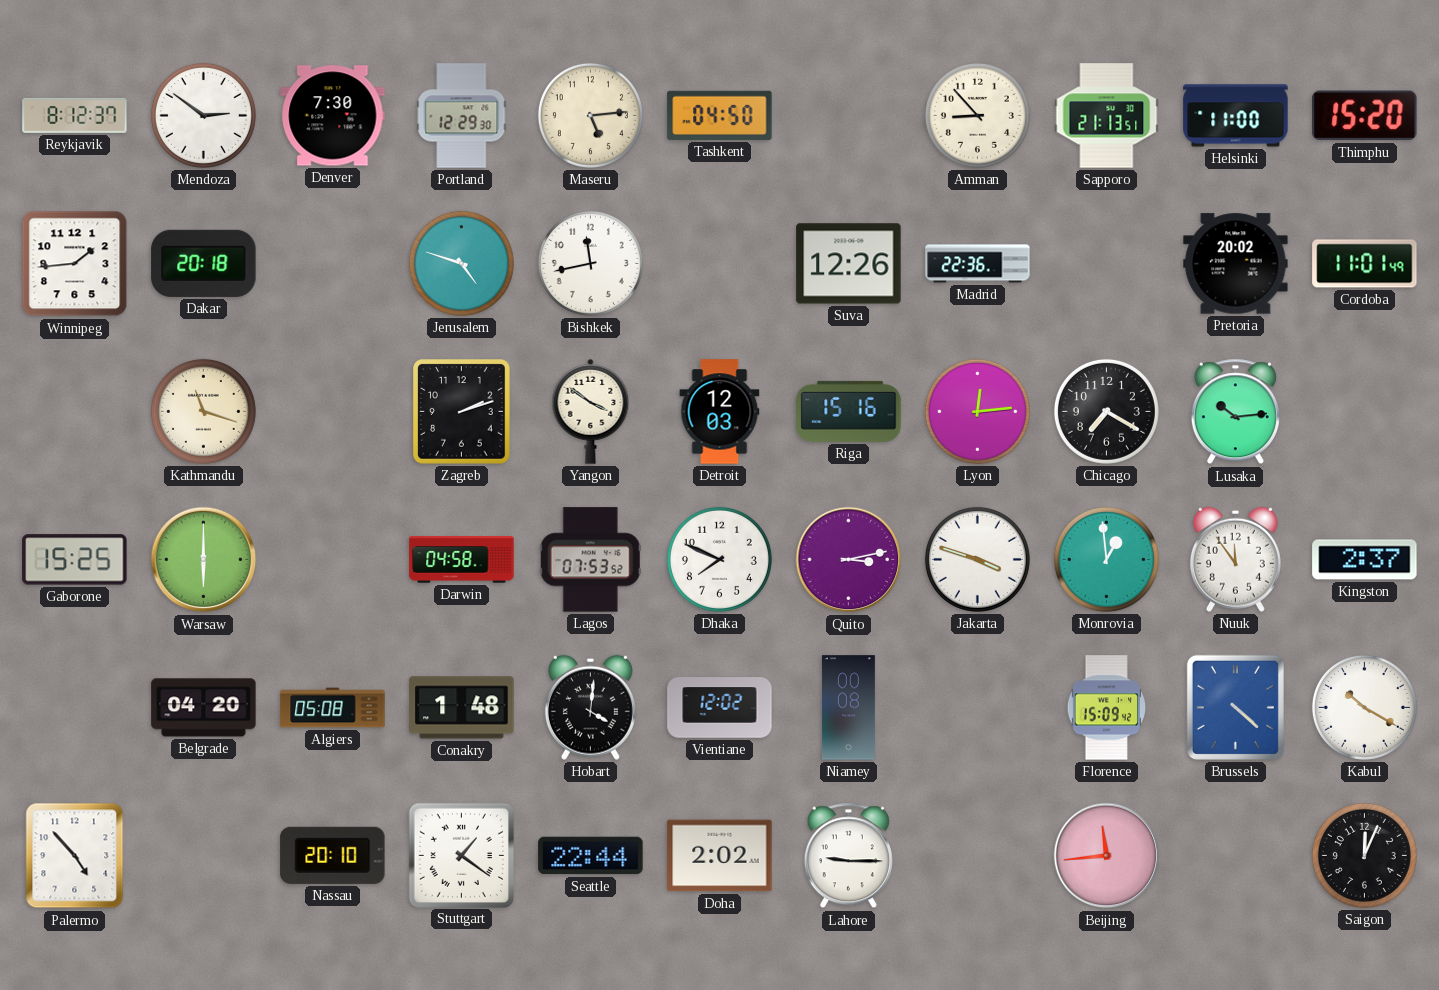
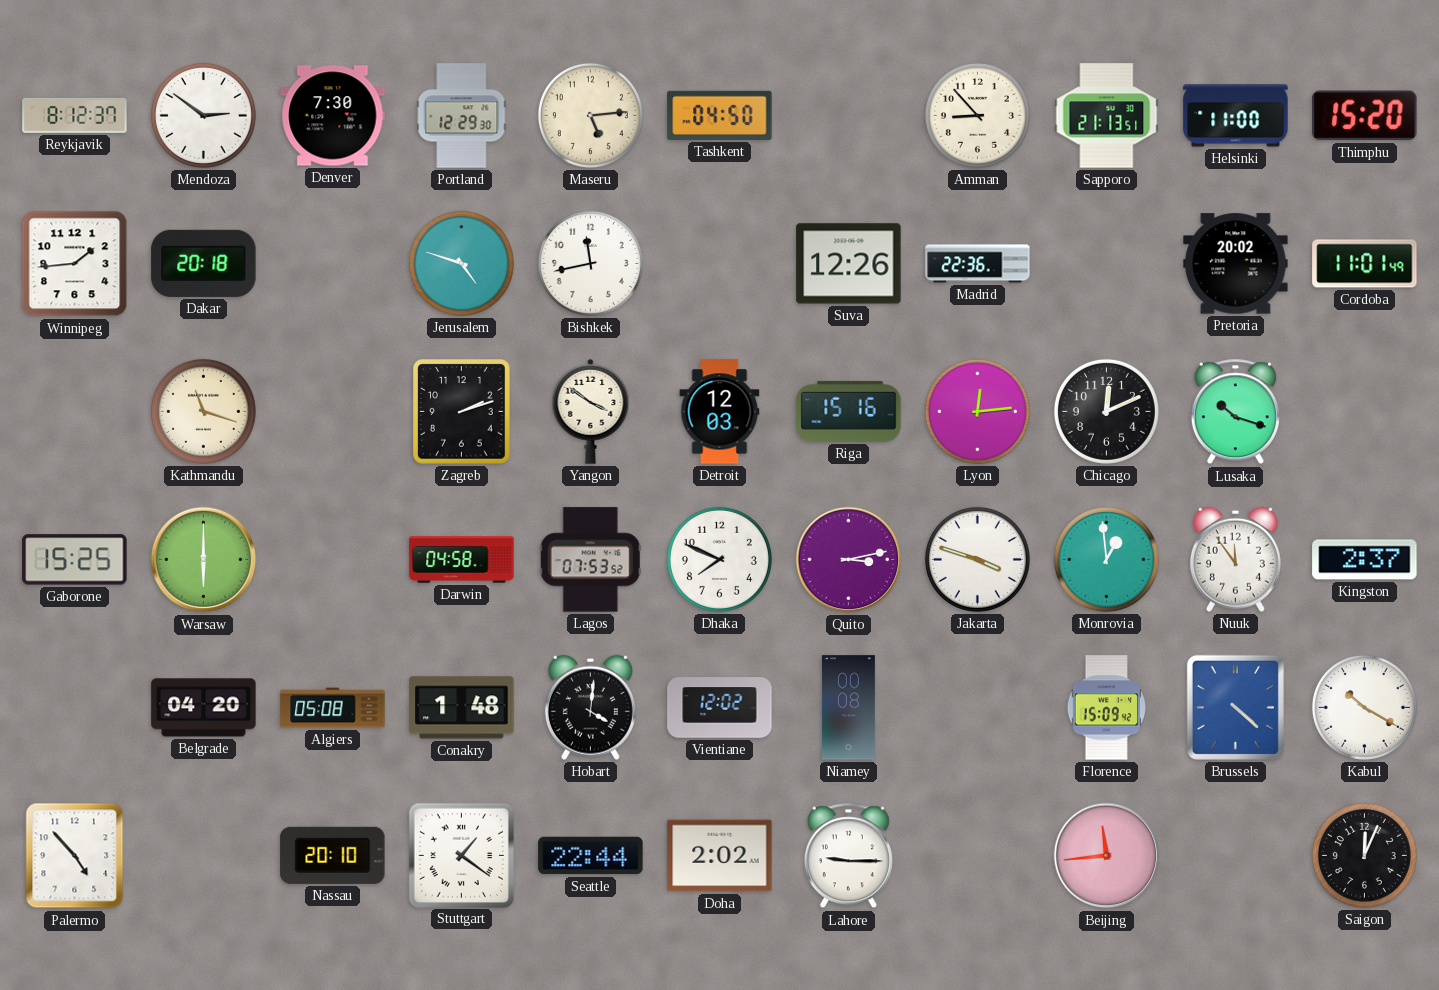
Chicago: 7:20 -> 12:11 (1106, 411)
Lusaka: 10:14 -> 10:18 (1235, 412)
